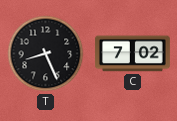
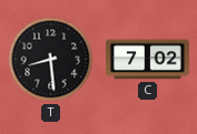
T: 8:26 -> 8:29 (51, 60)
